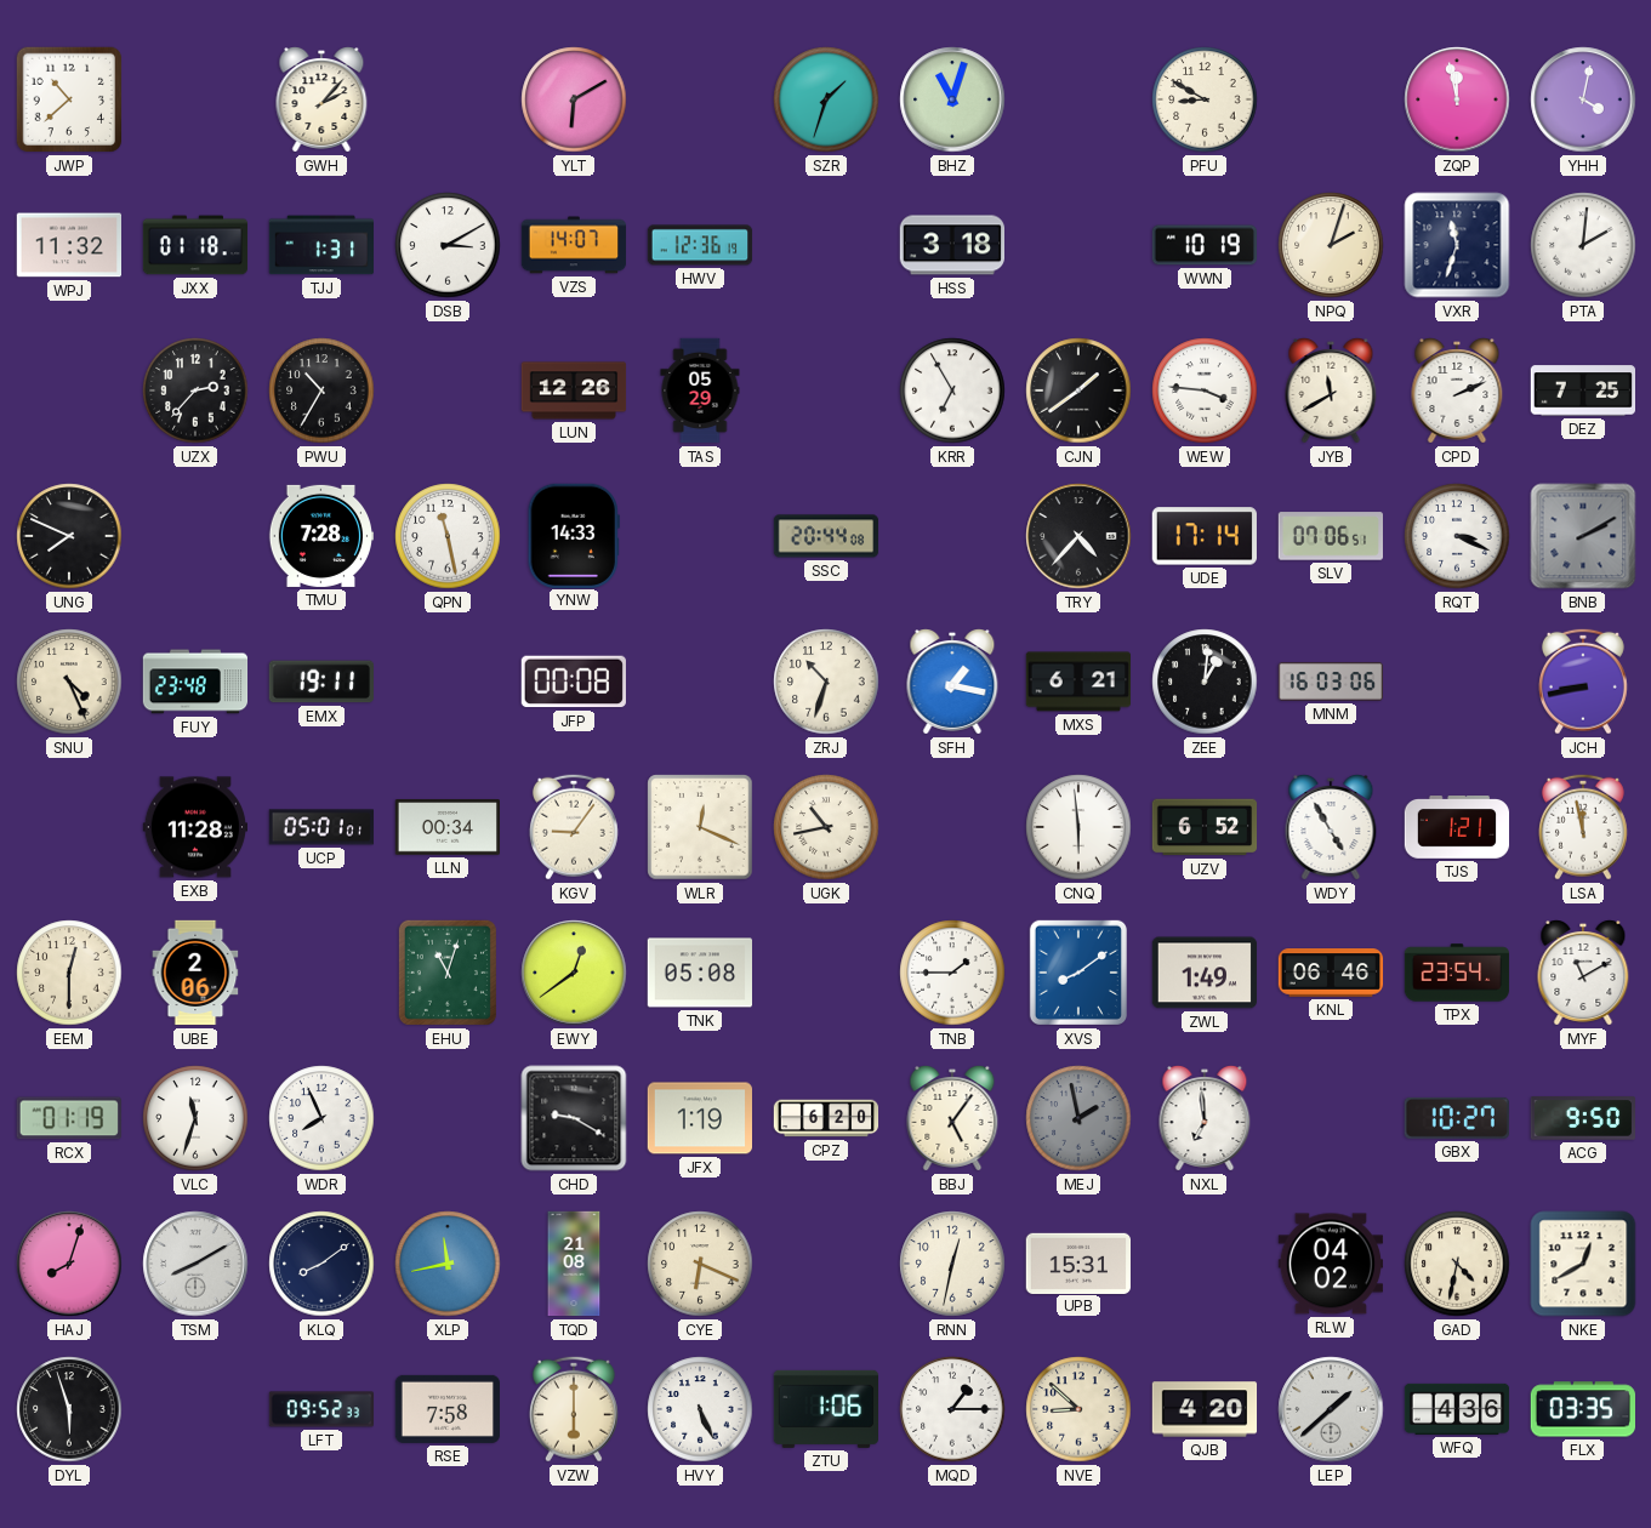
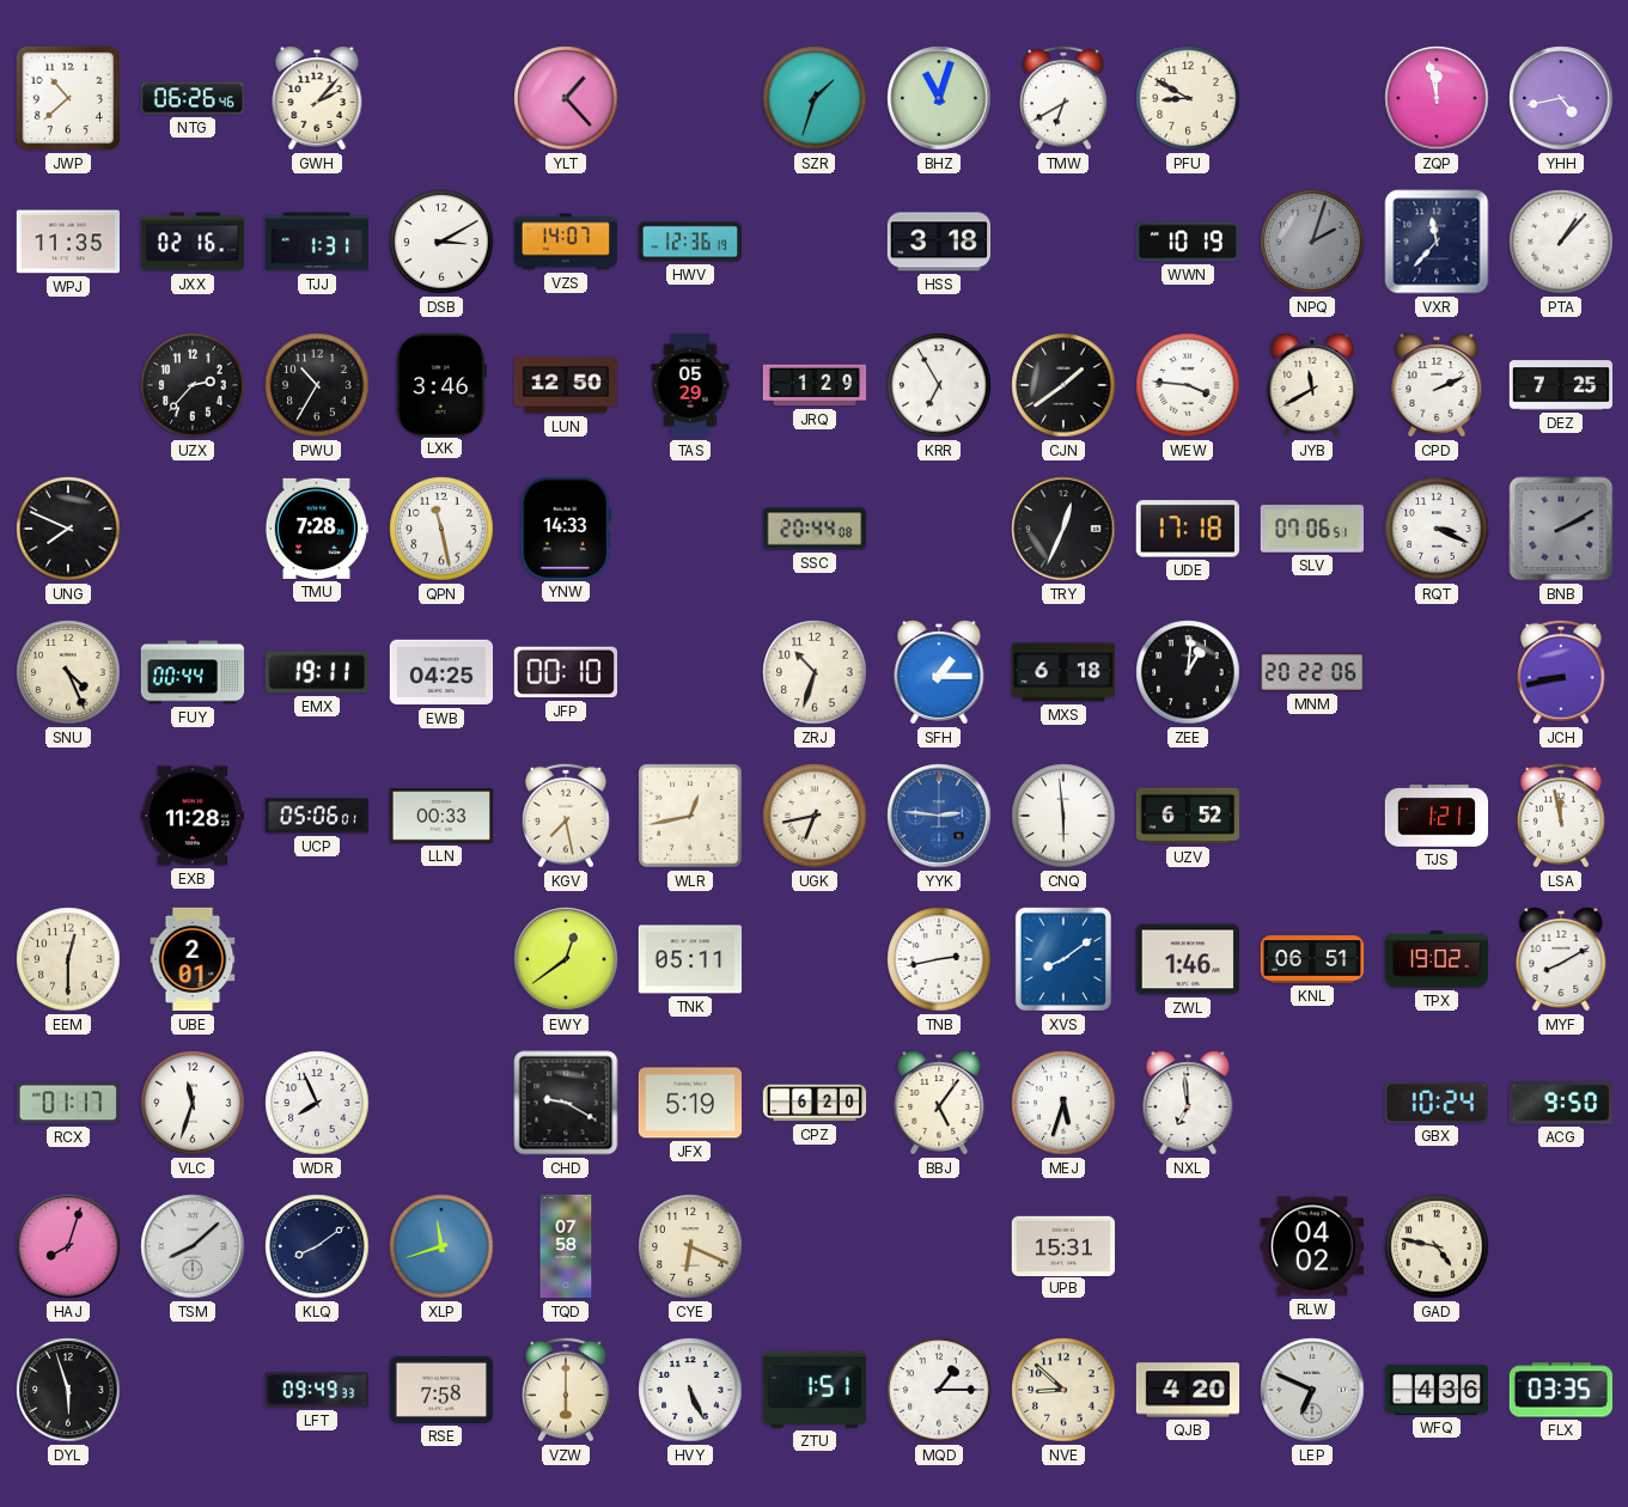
NTG: none -> 06:26 (191, 98)
YLT: 6:10 -> 1:23 (566, 98)
TMW: none -> 6:40 (1063, 98)
YHH: 4:02 -> 4:43 (1561, 98)
WPJ: 11:32 -> 11:35 (67, 242)
JXX: 01:18 -> 02:16 (193, 242)
NPQ dial: cream -> grey (1312, 242)
VXR: 11:33 -> 11:37 (1437, 242)
PTA: 2:01 -> 1:07 (1561, 242)
LXK: none -> 3:46 (441, 384)
LUN: 12:26 -> 12:50 (566, 385)
JRQ: none -> 1:29 (815, 385)
TRY: 4:37 -> 12:34 (1063, 529)
UDE: 17:14 -> 17:18 (1188, 529)
FUY: 23:48 -> 00:44 (193, 672)
EWB: none -> 04:25 (440, 672)
JFP: 00:08 -> 00:10 (566, 672)
SFH: 1:17 -> 1:15 (939, 673)
MXS: 6:21 -> 6:18 (1062, 672)
MNM: 16:03 -> 20:22 (1311, 672)
UCP: 05:01 -> 05:06 (316, 816)
LLN: 00:34 -> 00:33 (440, 816)
KGV: 9:06 -> 7:28 (566, 816)
WLR: 12:19 -> 12:43 (690, 816)
UGK: 10:43 -> 6:43 (815, 816)
YYK: none -> 2:46 (939, 816)
WDY: 4:55 -> none (1331, 828)
UBE: 2:06 -> 2:01 (193, 959)
EHU: 11:03 -> none (448, 973)
TNK: 05:08 -> 05:11 (689, 959)
TNB: 1:45 -> 2:43 (939, 959)
ZWL: 1:49 -> 1:46 (1187, 959)
KNL: 06:46 -> 06:51 (1312, 959)
TPX: 23:54 -> 19:02 (1437, 959)
MYF: 11:10 -> 8:10 (1561, 960)
RCX: 01:19 -> 01:17 (68, 1103)
JFX: 1:19 -> 5:19 (689, 1103)
MEJ: 1:58 -> 5:33 (1063, 1103)
MEJ dial: grey -> white (1063, 1103)
GBX: 10:27 -> 10:24 (1437, 1103)
TSM: 8:10 -> 8:08 (193, 1246)
XLP: 11:43 -> 11:42 (441, 1246)
TQD: 21:08 -> 07:58 (566, 1246)
RNN: 12:32 -> none (952, 1264)
GAD: 4:32 -> 4:47 (1437, 1246)
NKE: 12:40 -> none (1583, 1264)
LFT: 09:52 -> 09:49 (317, 1390)
ZTU: 1:06 -> 1:51 (813, 1390)
LEP: 1:38 -> 6:49 (1312, 1390)
